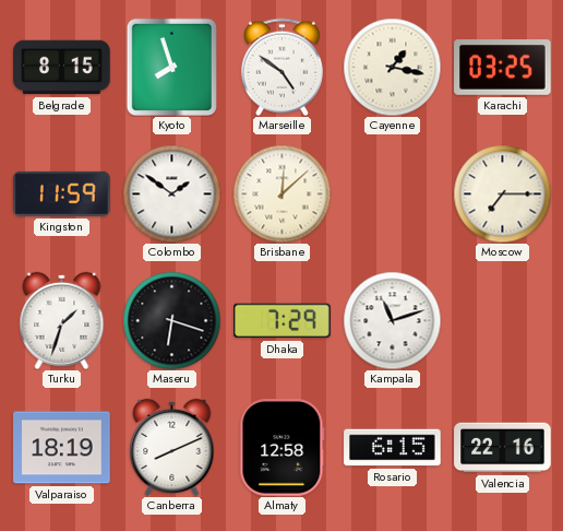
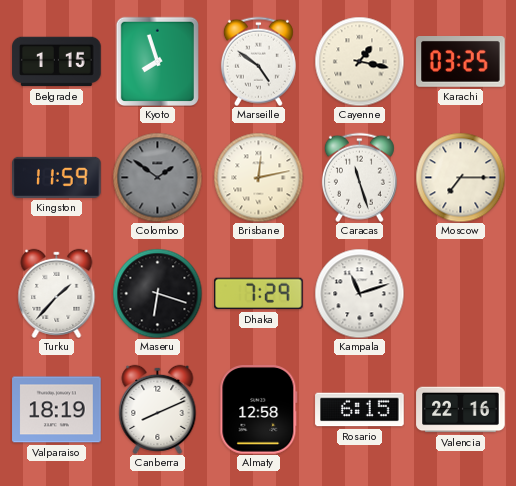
Belgrade: 8:15 -> 1:15 (57, 62)
Colombo dial: white -> grey (157, 177)
Brisbane: 12:08 -> 12:13 (258, 177)
Caracas: none -> 11:27 (359, 177)
Turku: 1:33 -> 1:37 (57, 293)
